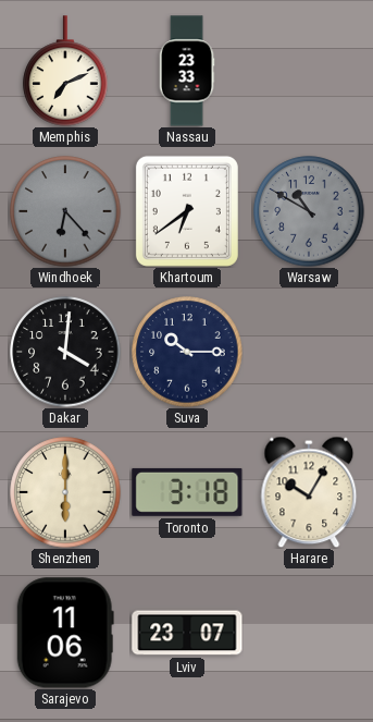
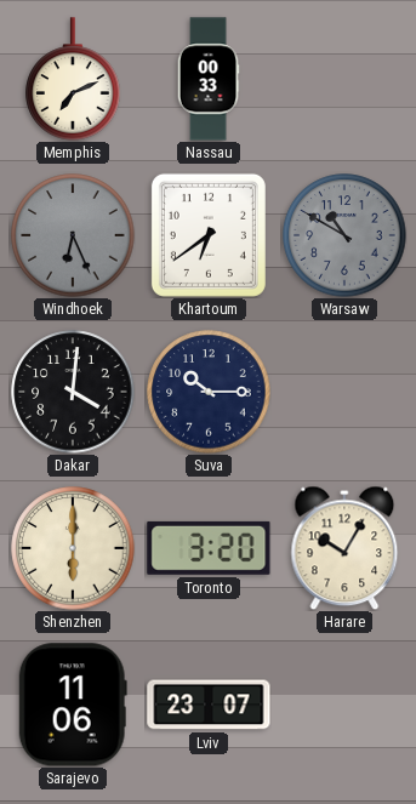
Nassau: 23:33 -> 00:33 (209, 79)
Windhoek: 6:23 -> 6:26 (73, 235)
Toronto: 3:18 -> 3:20 (209, 548)
